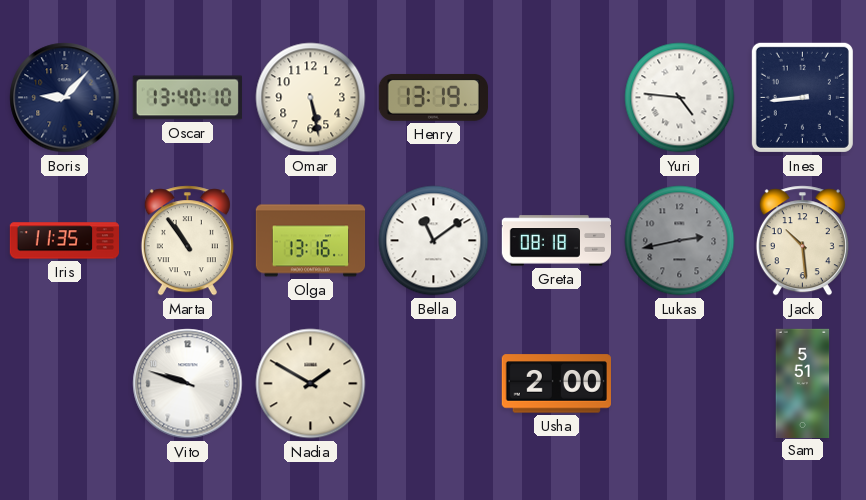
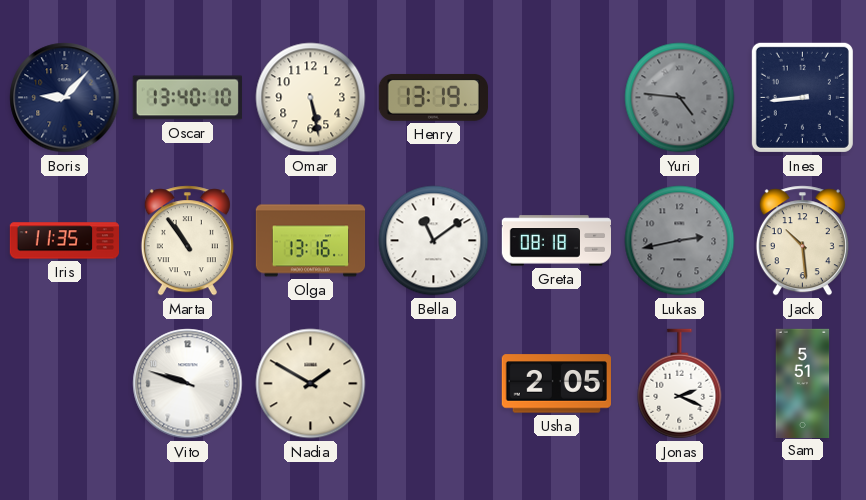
Yuri dial: white -> grey (680, 98)
Usha: 2:00 -> 2:05 (556, 384)
Jonas: none -> 2:19 (680, 384)
